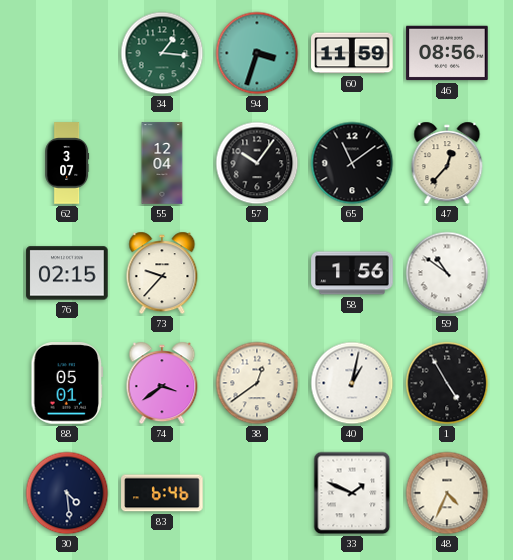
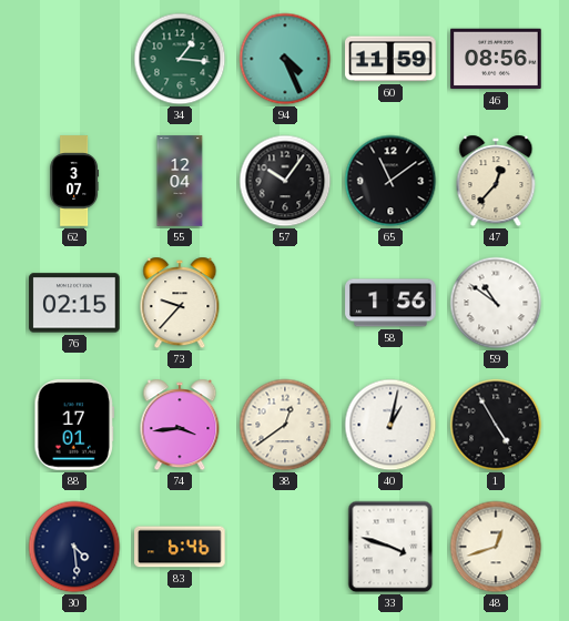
94: 3:33 -> 4:26 (285, 59)
88: 05:01 -> 17:01 (74, 425)
74: 3:39 -> 3:44 (180, 425)
33: 1:49 -> 3:48 (390, 547)
48: 4:34 -> 12:42 (496, 547)
